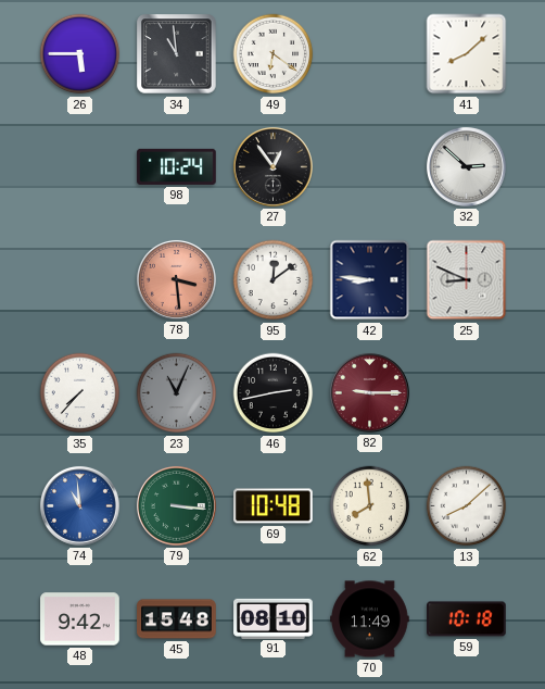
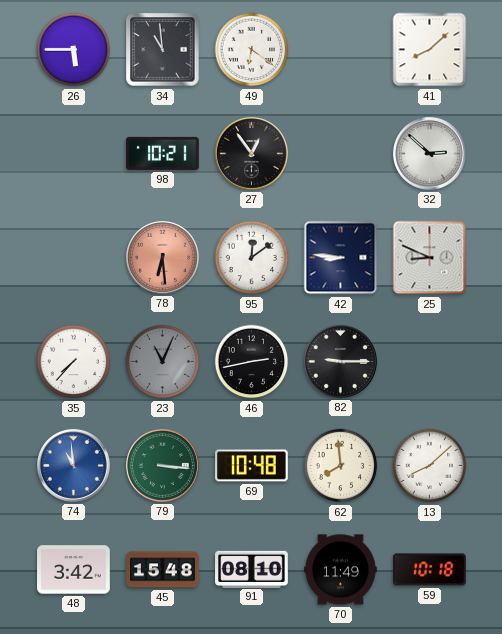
98: 10:24 -> 10:21 (163, 153)
78: 3:29 -> 6:29 (162, 257)
82 dial: burgundy -> black (340, 361)
48: 9:42 -> 3:42 (74, 570)
